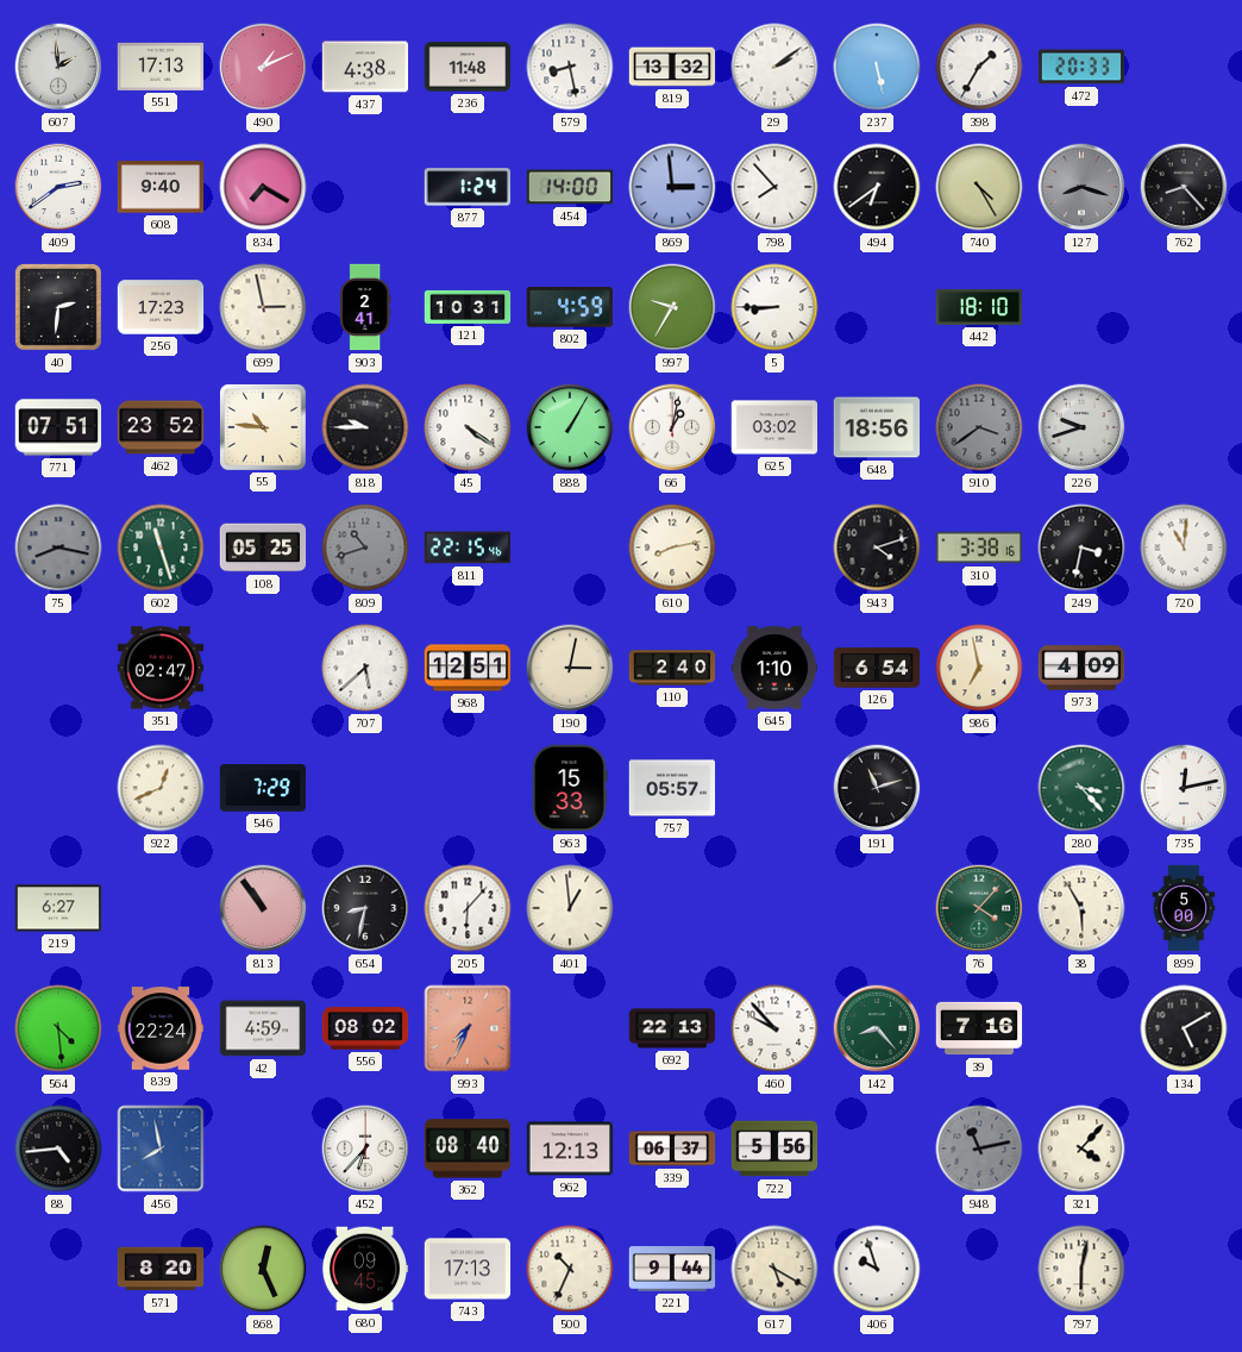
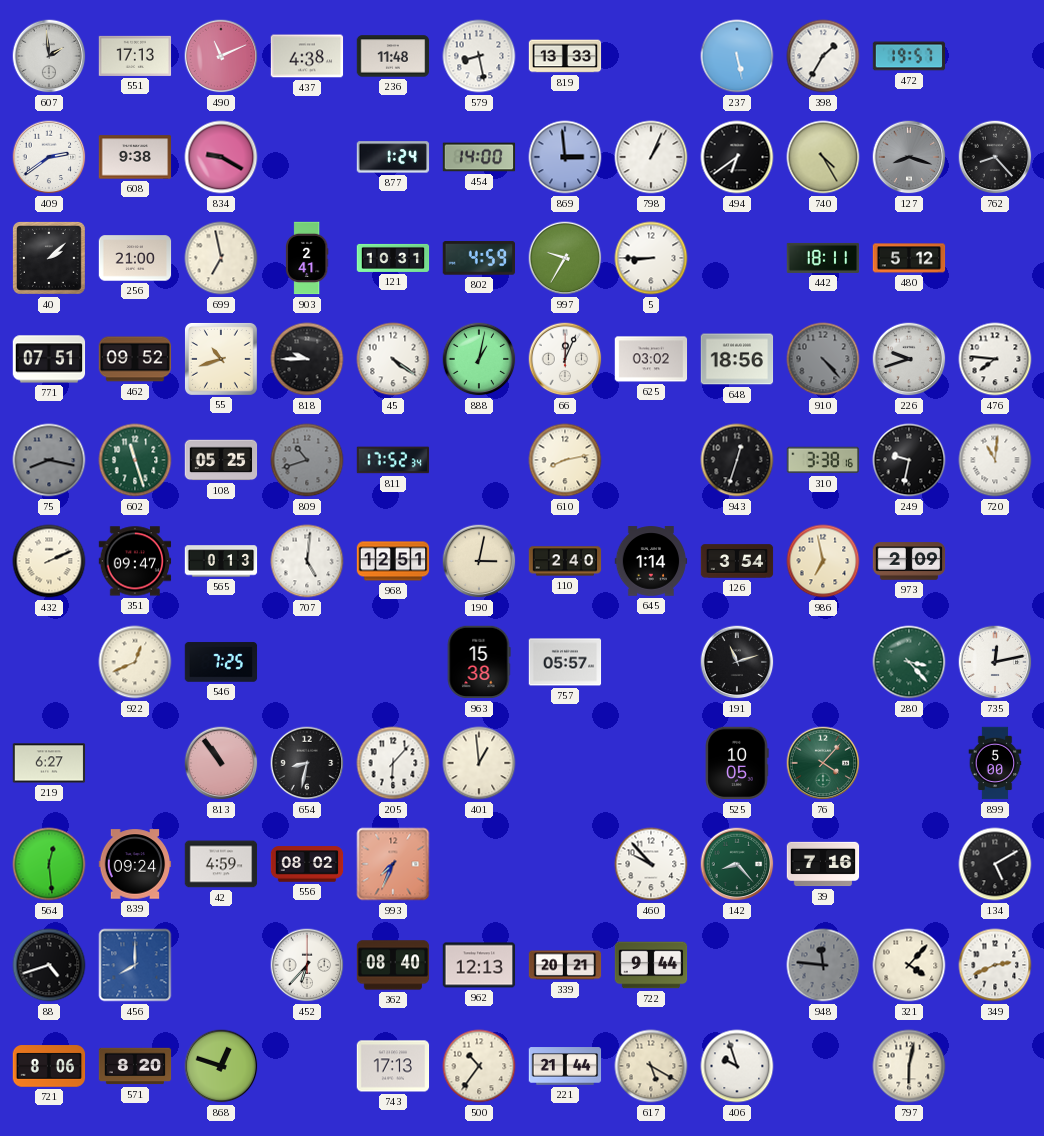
490: 1:11 -> 11:11 (221, 56)
819: 13:32 -> 13:33 (565, 56)
29: 2:09 -> none (774, 67)
472: 20:33 -> 19:57 (909, 56)
608: 9:40 -> 9:38 (135, 157)
834: 7:20 -> 9:20 (221, 157)
798: 7:53 -> 1:04 (651, 157)
40: 2:31 -> 2:08 (49, 258)
256: 17:23 -> 21:00 (135, 258)
699: 2:58 -> 6:58 (221, 258)
442: 18:10 -> 18:11 (823, 258)
480: none -> 5:12 (909, 258)
462: 23:52 -> 09:52 (135, 359)
55: 10:46 -> 10:42 (221, 359)
888: 1:05 -> 1:02 (479, 359)
66: 1:02 -> 12:04 (565, 359)
910: 3:39 -> 4:23 (823, 359)
476: none -> 7:46 (995, 359)
811: 22:15 -> 17:52 (393, 460)
943: 4:12 -> 12:33 (737, 460)
249: 3:32 -> 9:32 (909, 460)
432: none -> 2:11 (49, 561)
351: 02:47 -> 09:47 (135, 561)
565: none -> 0:13 (221, 561)
707: 5:38 -> 5:01 (307, 561)
645: 1:10 -> 1:14 (651, 561)
126: 6:54 -> 3:54 (737, 561)
973: 4:09 -> 2:09 (909, 561)
546: 7:29 -> 7:25 (221, 662)
963: 15:33 -> 15:38 (479, 662)
525: none -> 10:05 (737, 763)
38: 5:55 -> none (1081, 908)
564: 4:29 -> 12:29 (49, 864)
839: 22:24 -> 09:24 (135, 864)
692: 22:13 -> none (672, 1028)
88: 4:44 -> 4:42 (49, 965)
456: 7:58 -> 8:00 (135, 965)
339: 06:37 -> 20:21 (565, 965)
722: 5:56 -> 9:44 (651, 965)
948: 11:13 -> 11:46 (823, 965)
349: none -> 2:41 (995, 965)
721: none -> 8:06 (49, 1066)
868: 12:26 -> 12:48 (221, 1066)
680: 09:45 -> none (365, 1269)
500: 10:34 -> 10:36 (479, 1066)
221: 9:44 -> 21:44 (565, 1066)
